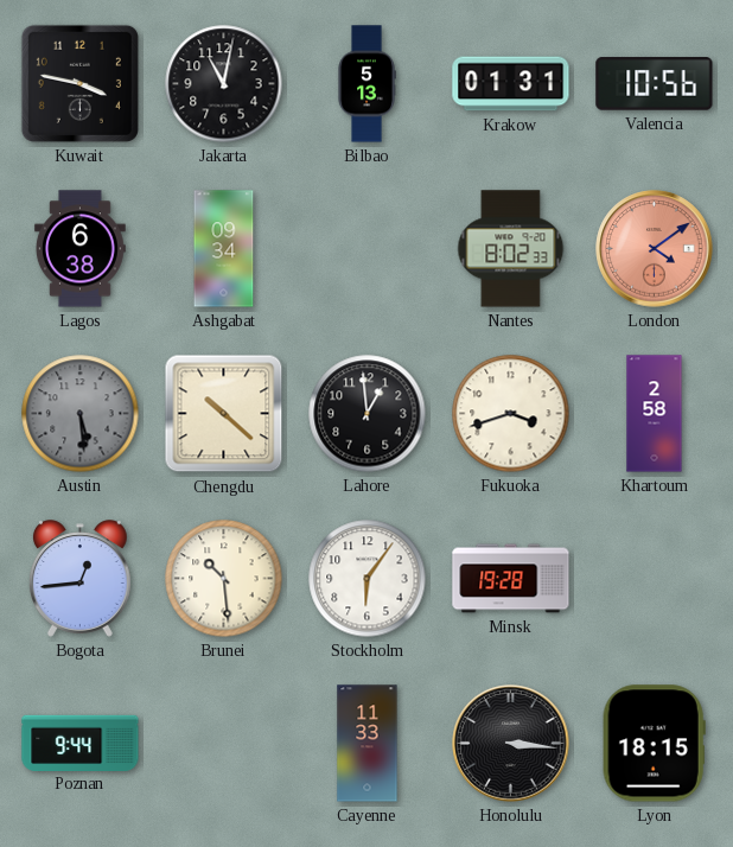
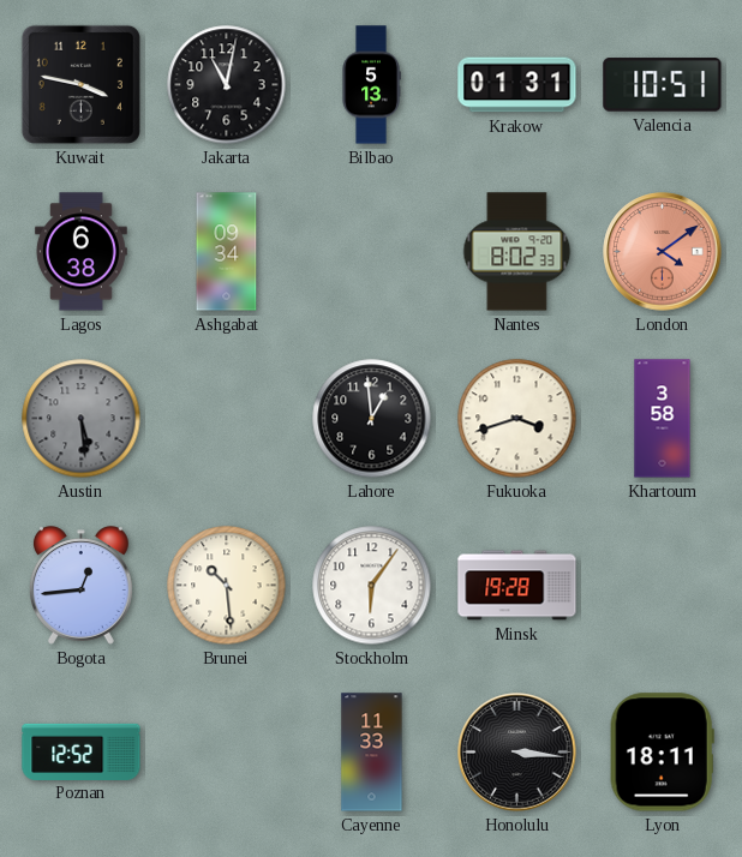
Valencia: 10:56 -> 10:51 (663, 85)
Chengdu: 10:22 -> none (224, 414)
Khartoum: 2:58 -> 3:58 (663, 419)
Poznan: 9:44 -> 12:52 (82, 751)
Lyon: 18:15 -> 18:11 (662, 753)
